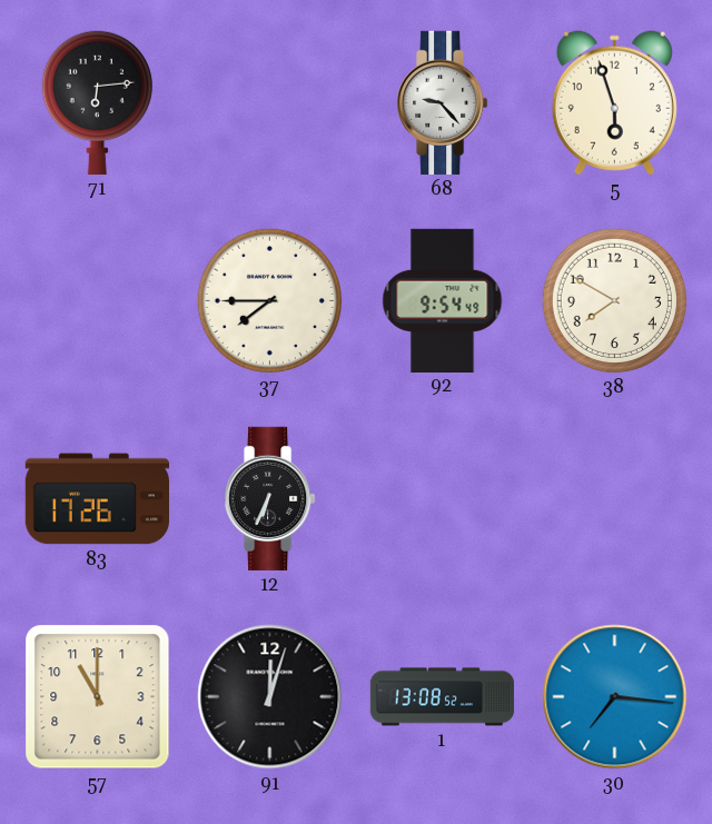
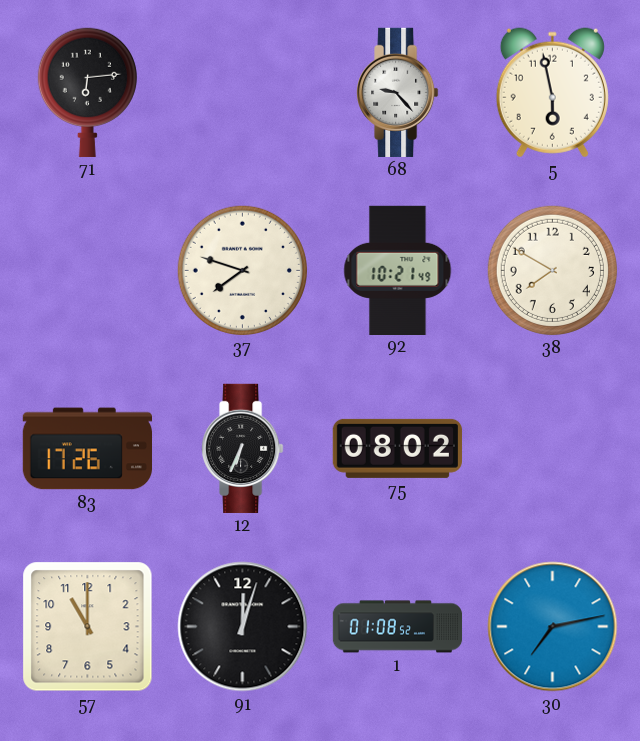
5: 5:57 -> 5:58 (552, 93)
37: 7:45 -> 7:48 (242, 270)
92: 9:54 -> 10:21 (398, 270)
75: none -> 08:02 (397, 448)
1: 13:08 -> 01:08 (398, 627)
30: 7:16 -> 7:13 (553, 627)
